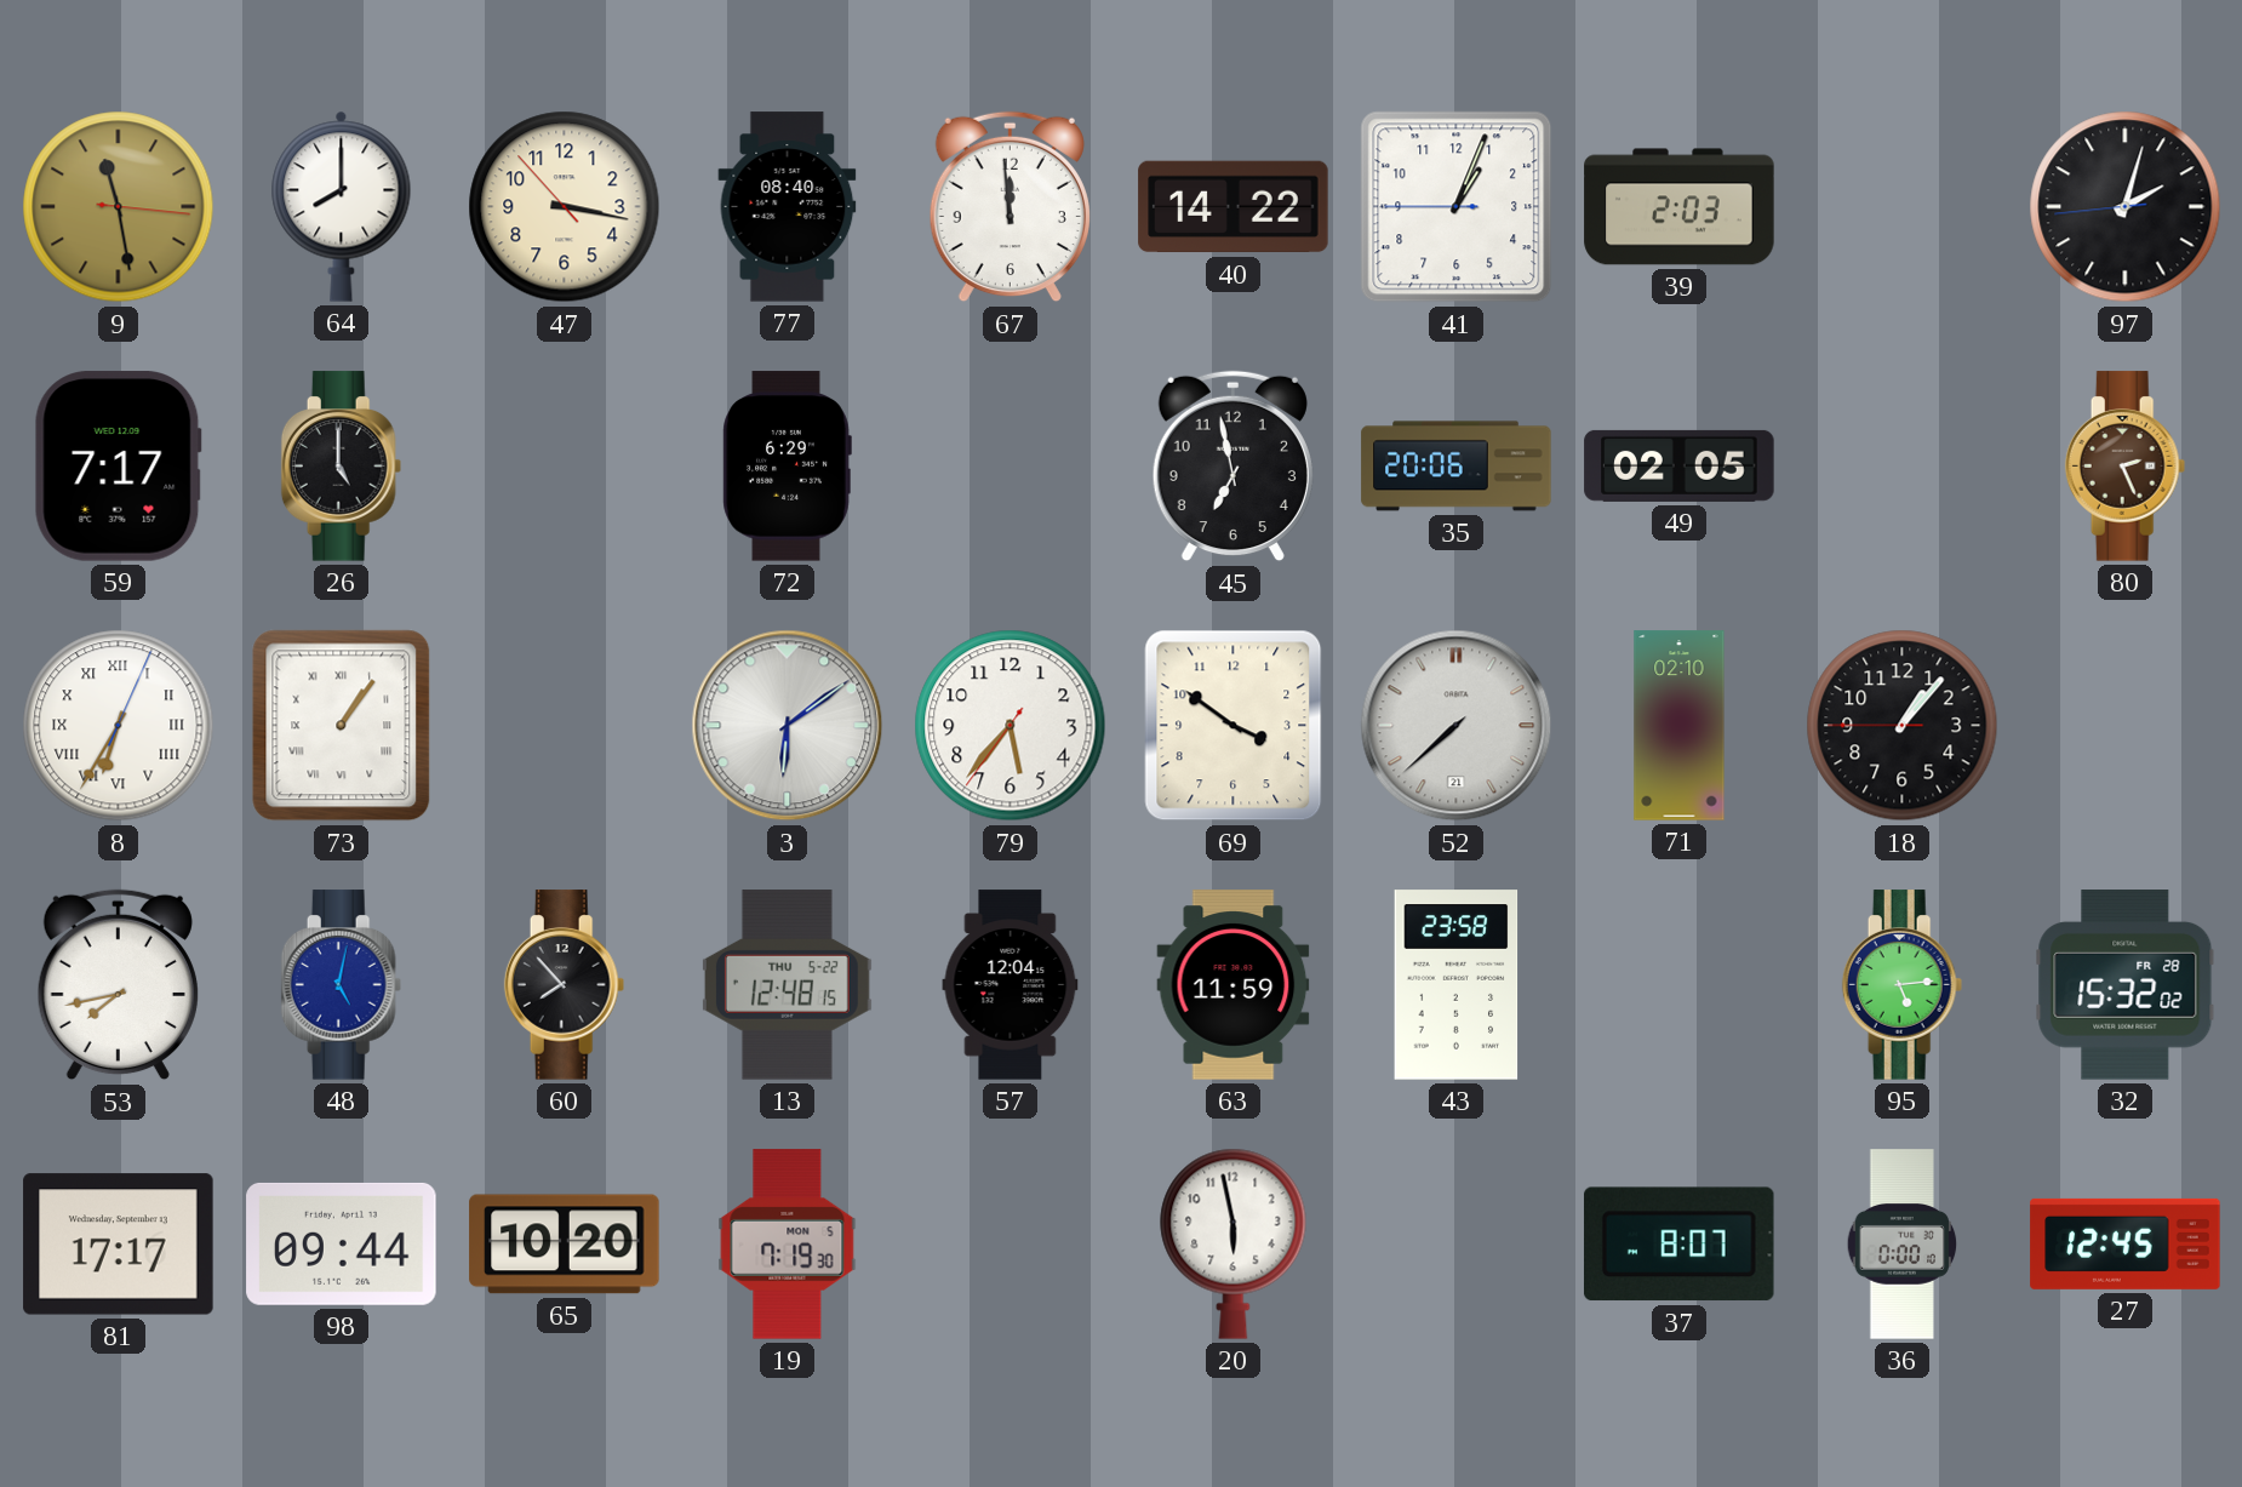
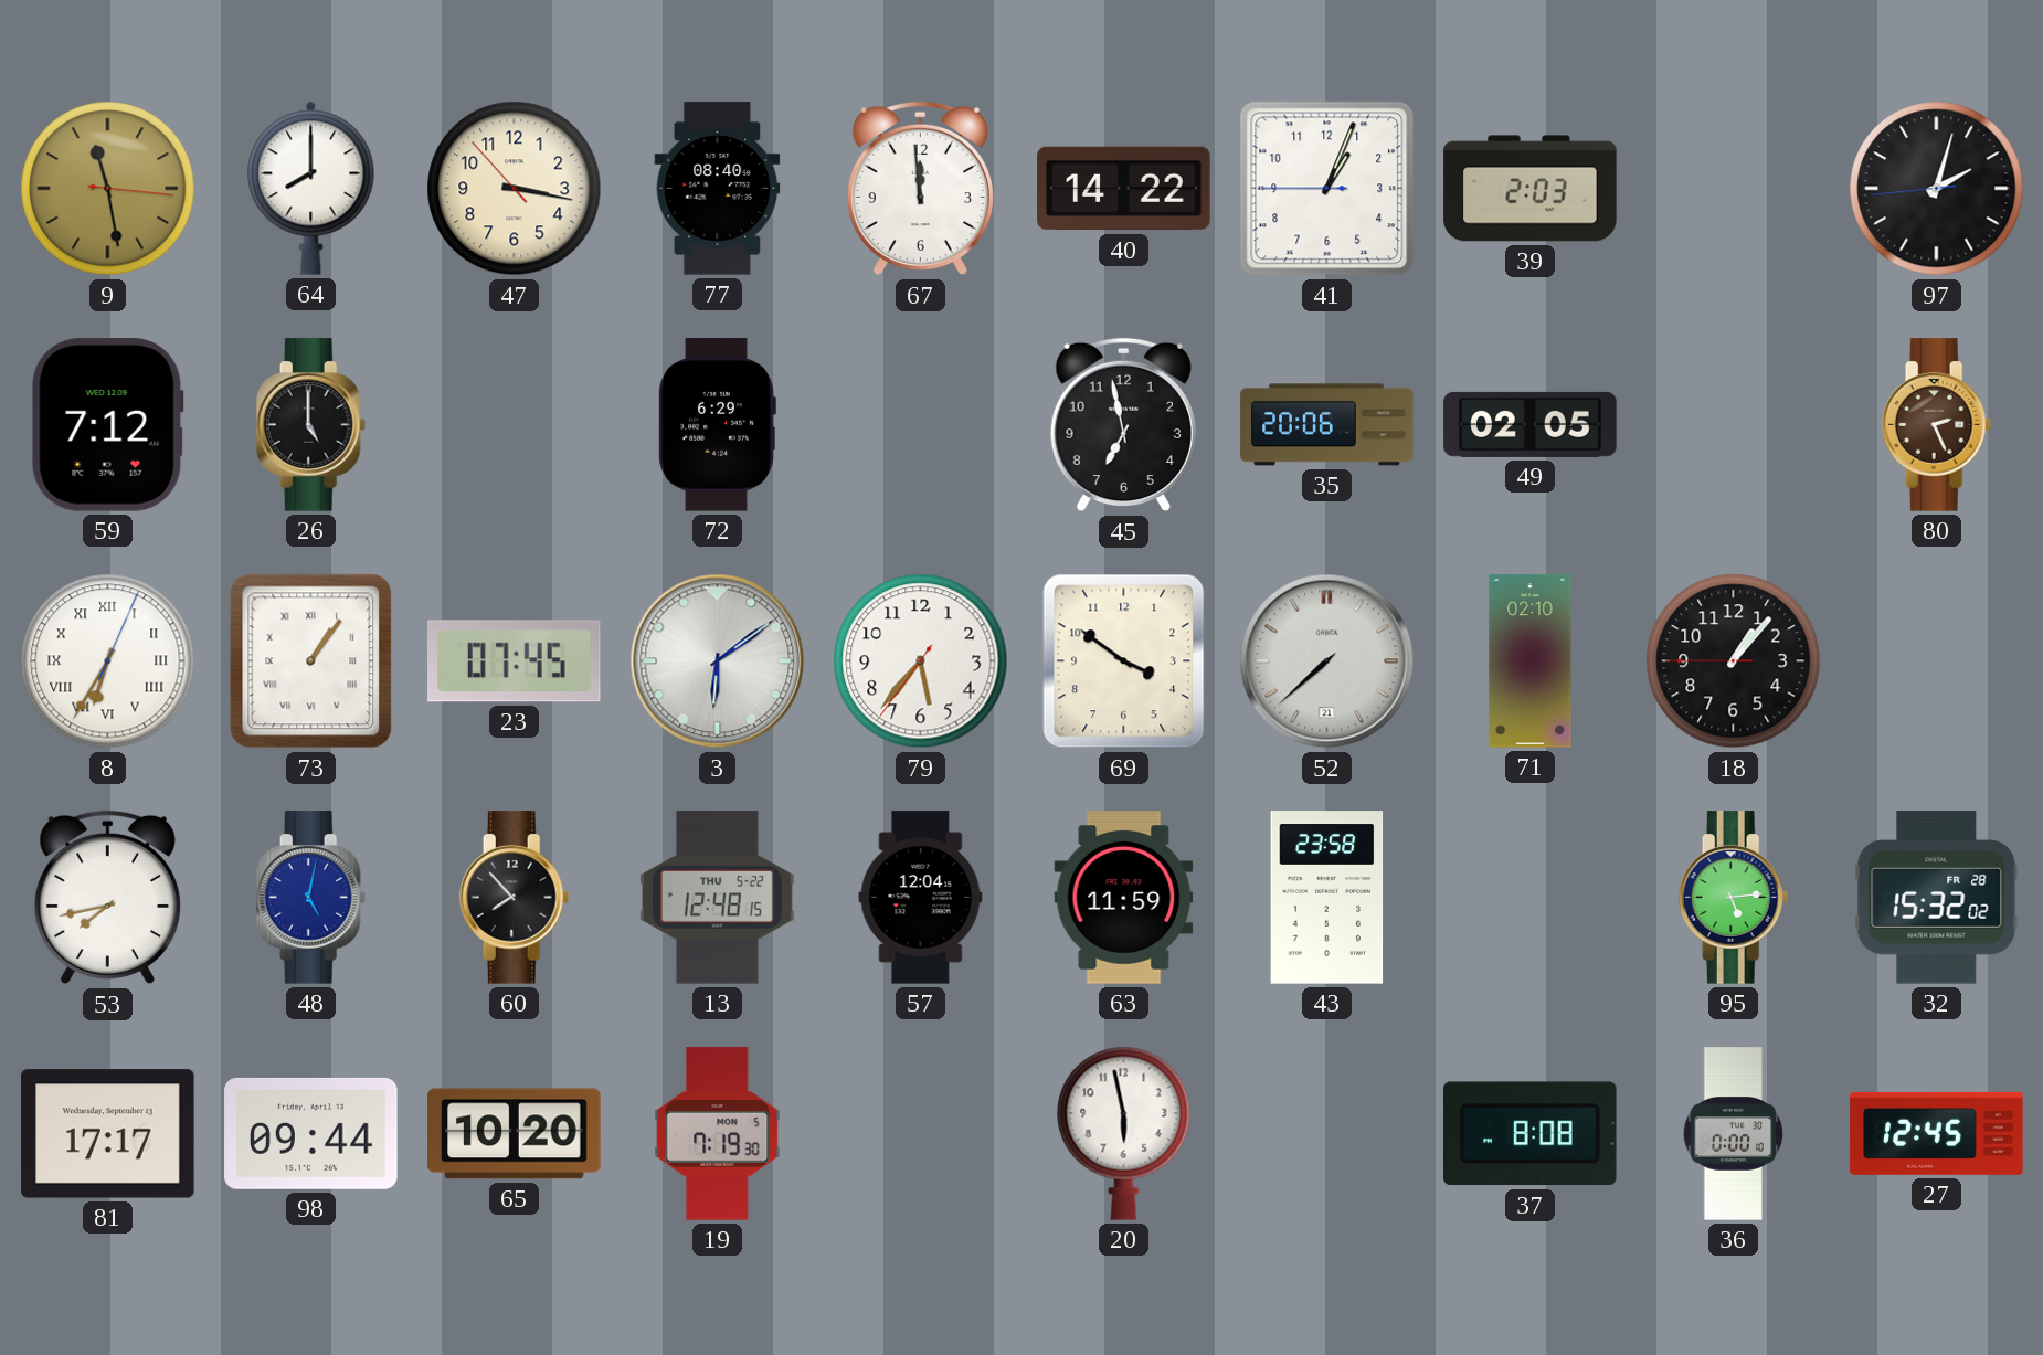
59: 7:17 -> 7:12 (107, 425)
23: none -> 07:45 (515, 661)
37: 8:07 -> 8:08 (1529, 1134)
